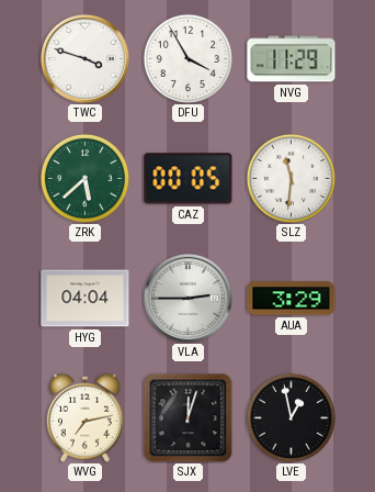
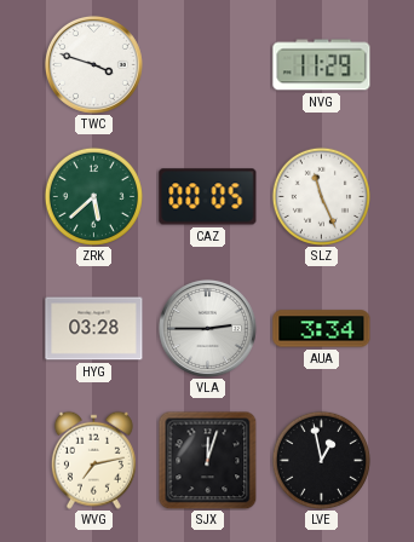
DFU: 3:55 -> none (187, 58)
SLZ: 11:31 -> 11:26 (321, 196)
HYG: 04:04 -> 03:28 (94, 329)
AUA: 3:29 -> 3:34 (322, 329)
